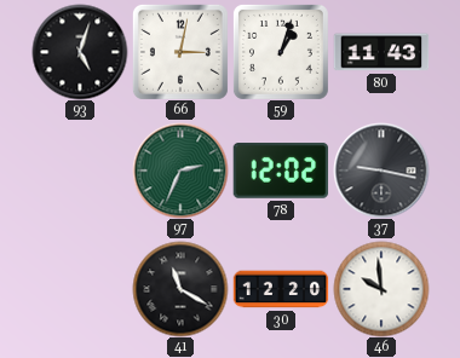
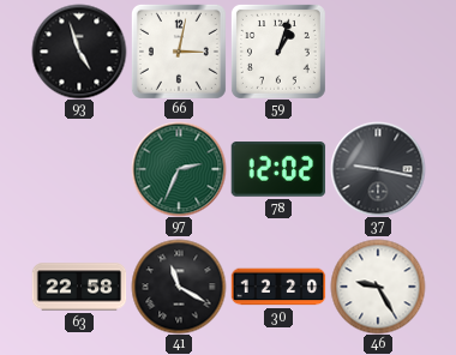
93: 5:03 -> 4:57 (79, 52)
80: 11:43 -> none (381, 52)
63: none -> 22:58 (79, 287)
46: 9:59 -> 9:25 (378, 287)
